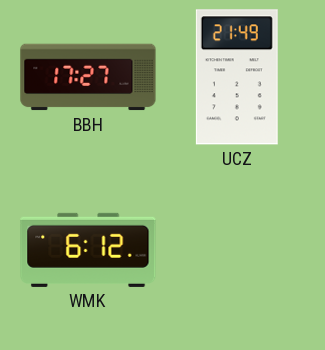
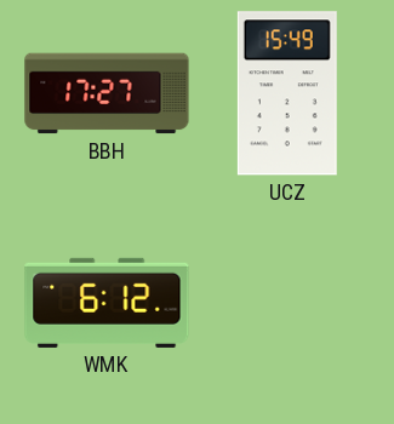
UCZ: 21:49 -> 15:49 (287, 93)
